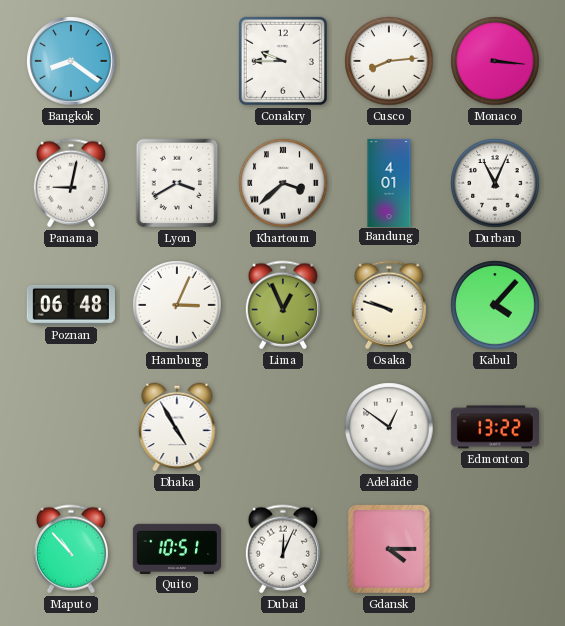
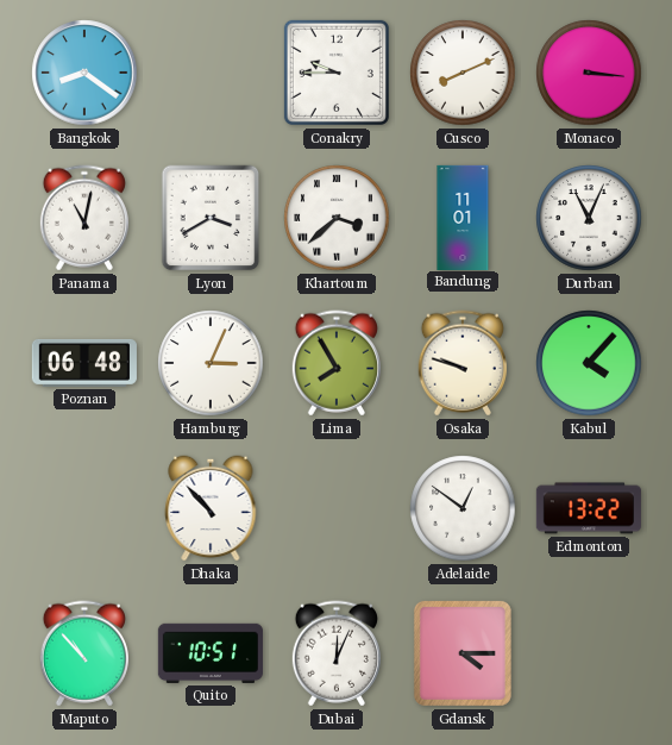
Cusco: 8:14 -> 8:11 (463, 73)
Panama: 9:02 -> 11:02 (84, 218)
Bandung: 4:01 -> 11:01 (463, 217)
Lima: 12:56 -> 7:55 (337, 363)
Dhaka: 4:55 -> 10:53 (211, 508)
